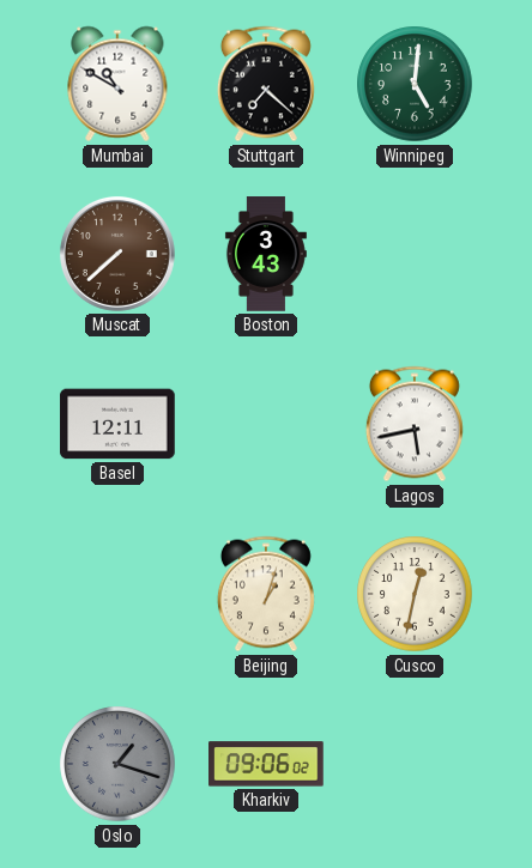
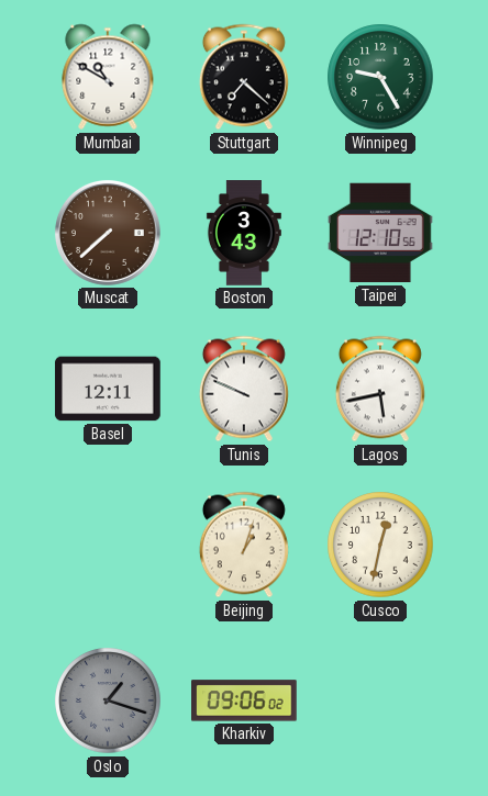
Winnipeg: 5:01 -> 9:25 (380, 77)
Taipei: none -> 12:10 (380, 233)
Tunis: none -> 9:49 (244, 389)
